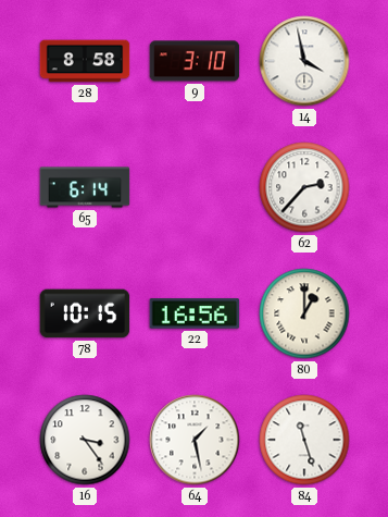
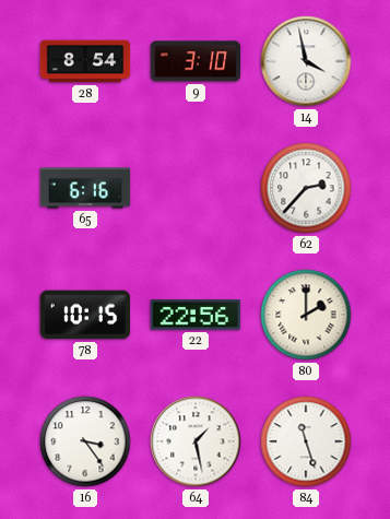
28: 8:58 -> 8:54 (85, 61)
65: 6:14 -> 6:16 (85, 188)
22: 16:56 -> 22:56 (196, 315)
80: 1:00 -> 2:00 (306, 315)
